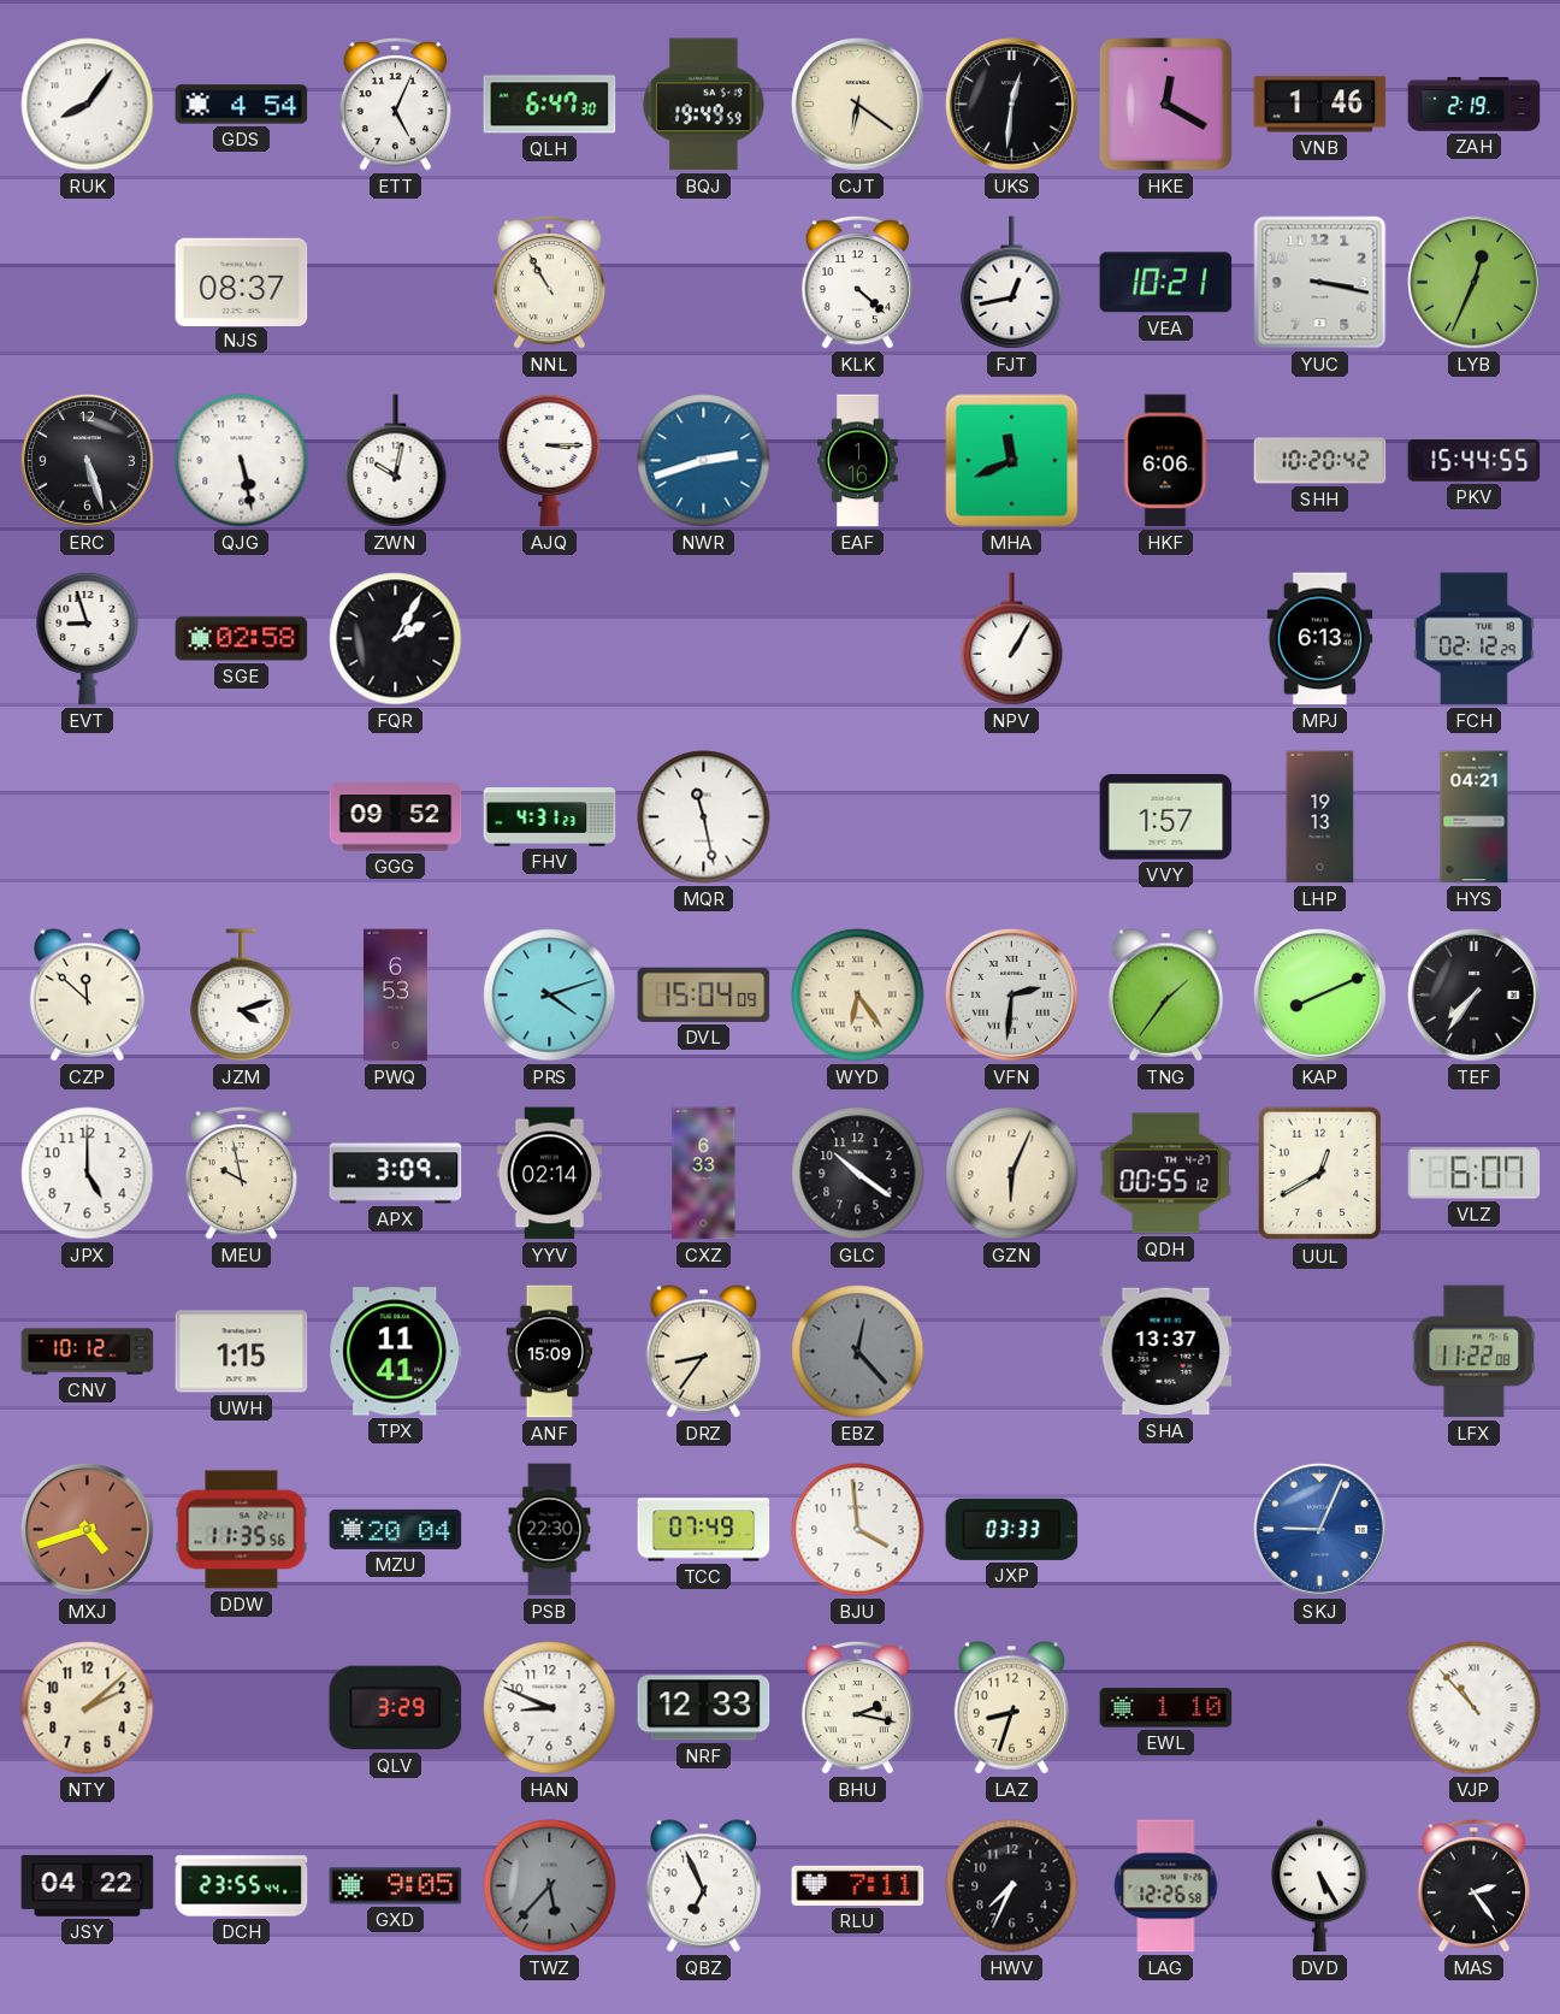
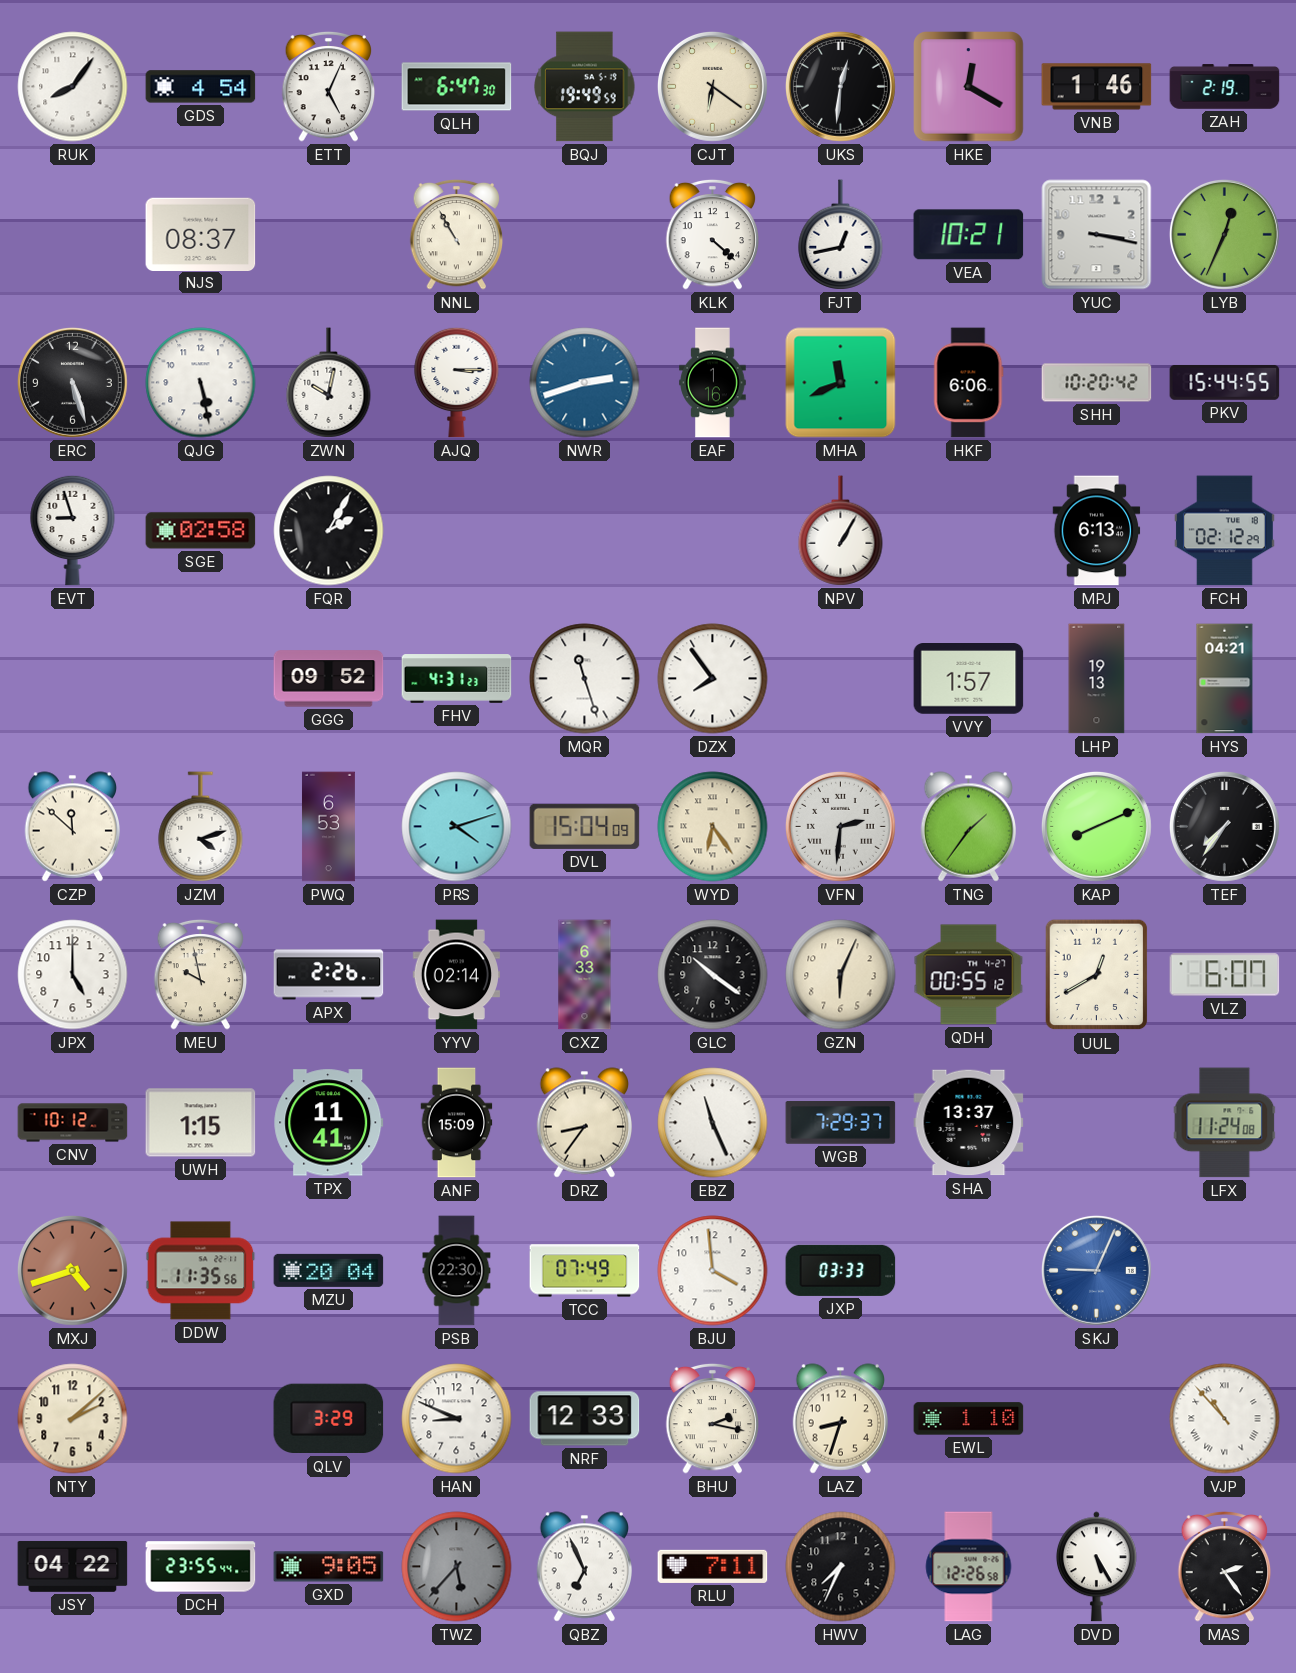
MQR: 11:28 -> 11:27 (585, 679)
DZX: none -> 7:54 (713, 679)
APX: 3:09 -> 2:26 (329, 975)
EBZ: 12:23 -> 11:26 (713, 1123)
EBZ dial: grey -> white (713, 1123)
WGB: none -> 7:29 (841, 1123)
LFX: 11:22 -> 11:24 (1225, 1123)
